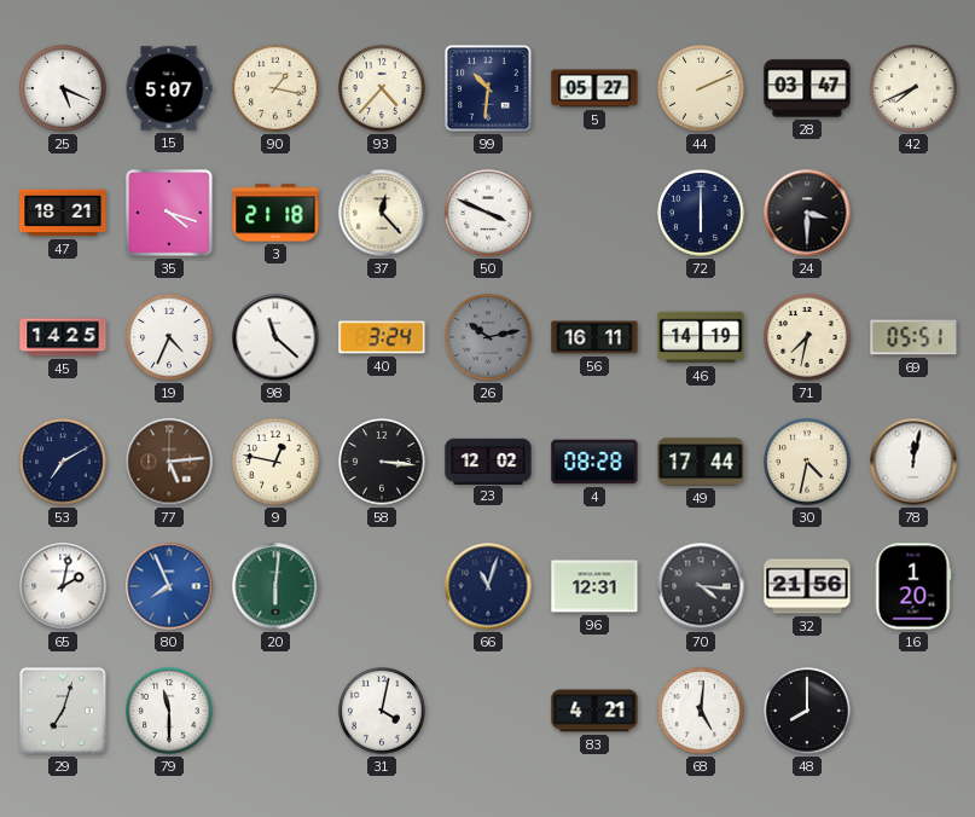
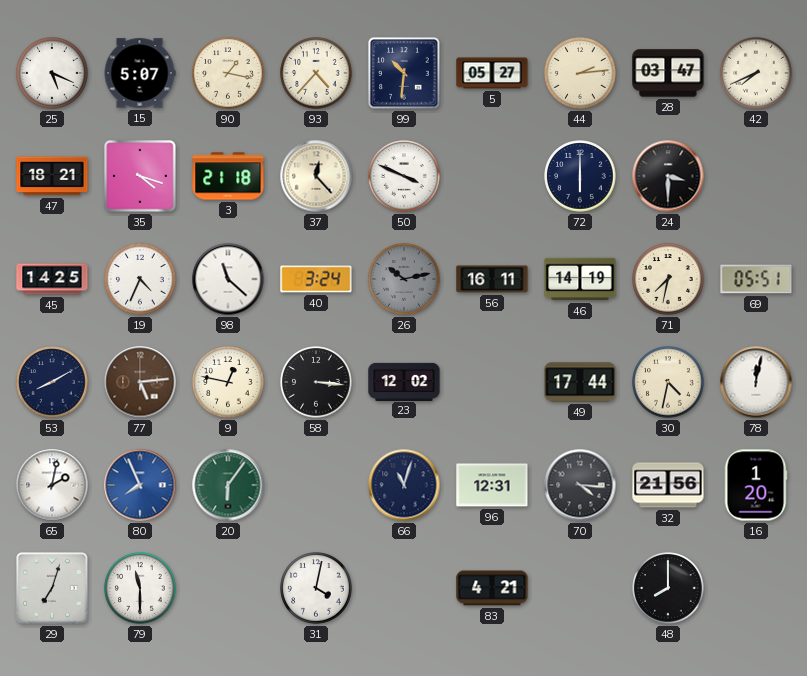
44: 2:11 -> 2:14 (580, 73)
53: 7:10 -> 8:10 (52, 382)
4: 08:28 -> none (594, 462)
20: 6:01 -> 6:06 (228, 485)
68: 5:01 -> none (701, 711)
